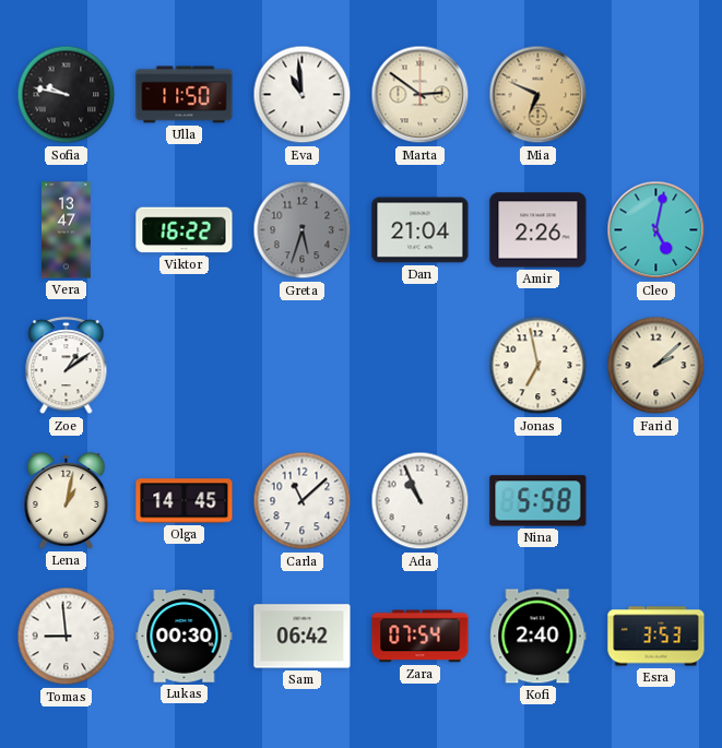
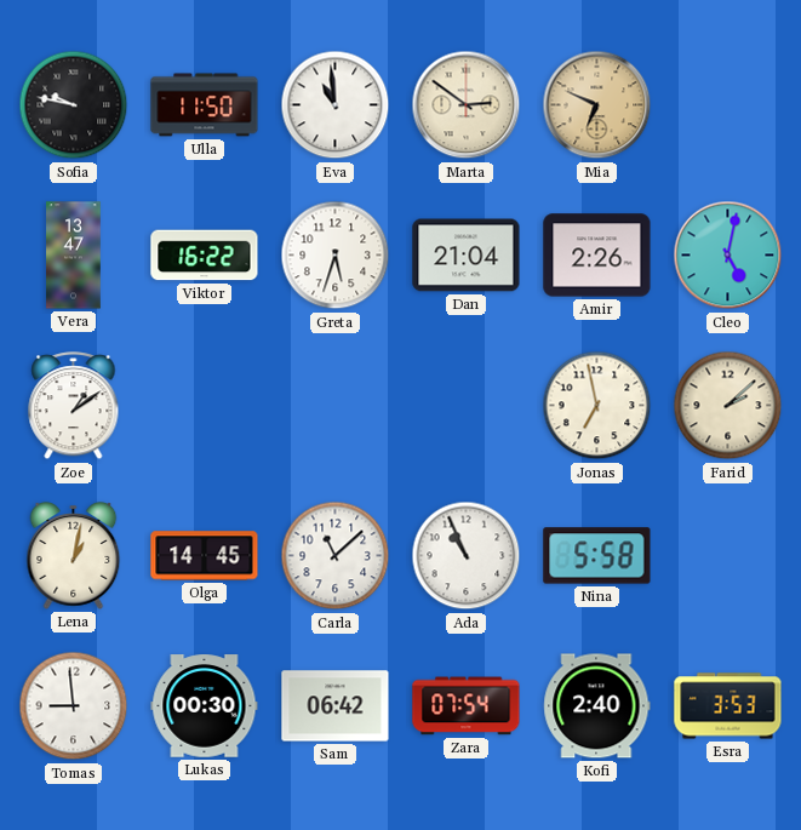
Greta dial: grey -> white (336, 256)
